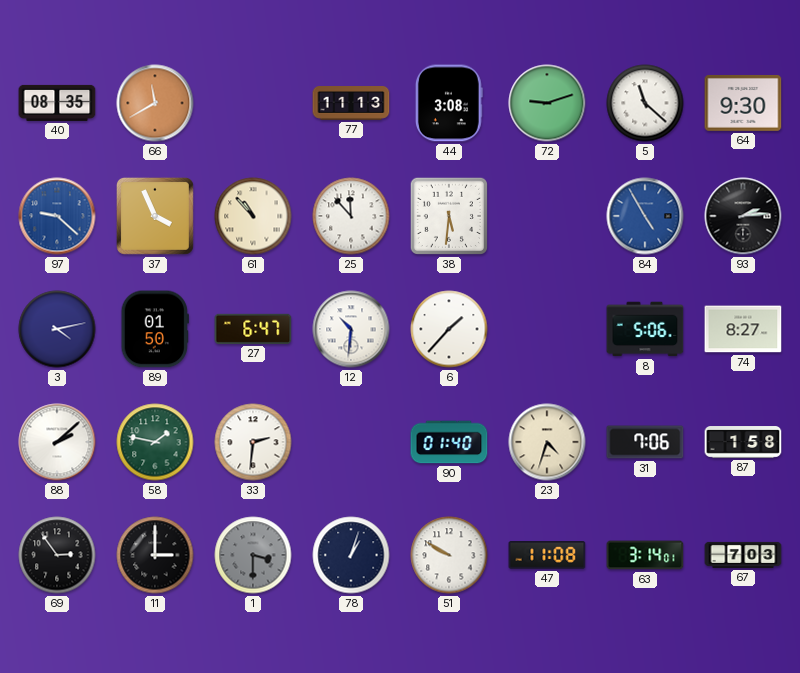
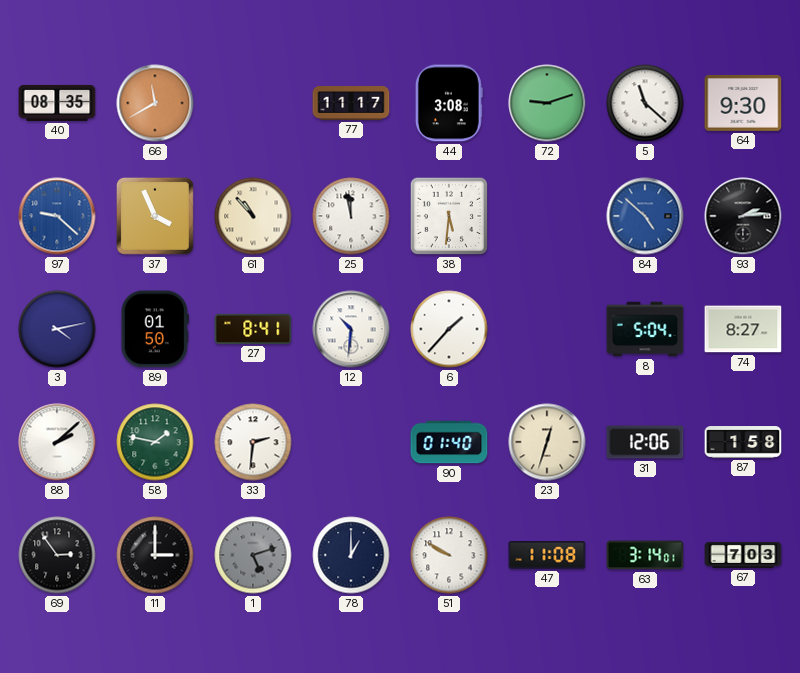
77: 11:13 -> 11:17 (351, 104)
25: 11:53 -> 11:58 (351, 216)
84: 4:55 -> 4:52 (645, 216)
27: 6:47 -> 8:41 (253, 329)
8: 5:06 -> 5:04 (645, 329)
23: 4:33 -> 12:33 (547, 442)
31: 7:06 -> 12:06 (645, 442)
1: 3:30 -> 5:12 (253, 555)
78: 1:03 -> 1:00 (351, 555)
